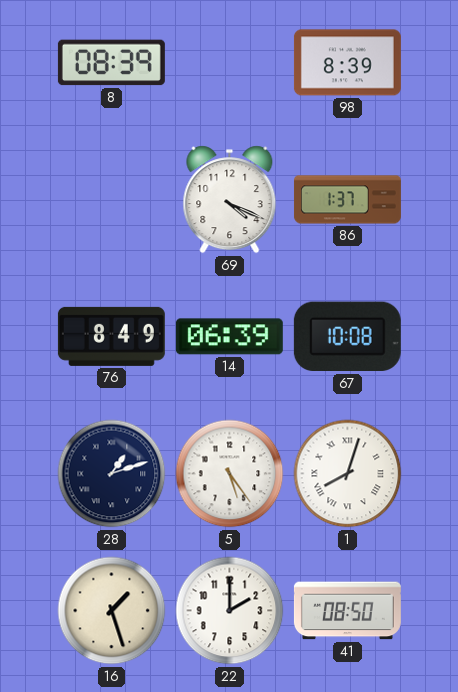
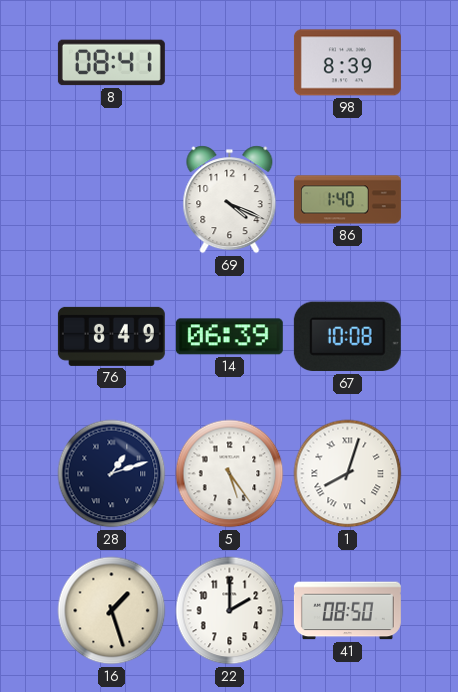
8: 08:39 -> 08:41 (111, 63)
86: 1:37 -> 1:40 (347, 200)
